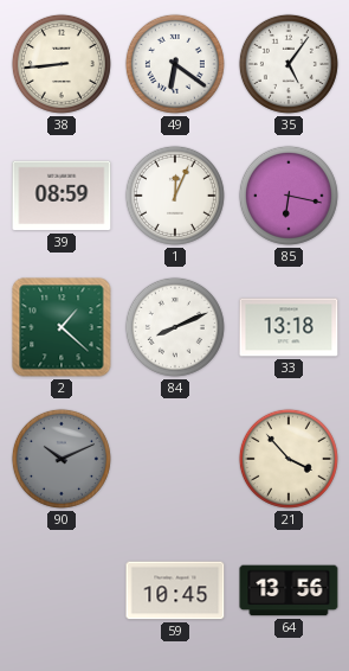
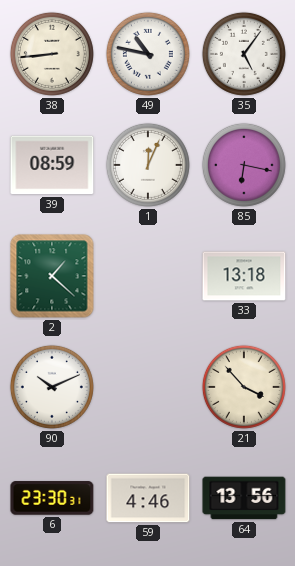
49: 6:21 -> 10:47 (148, 54)
84: 8:11 -> none (175, 327)
90 dial: grey -> white (52, 387)
6: none -> 23:30 (52, 498)
59: 10:45 -> 4:46 (148, 498)
